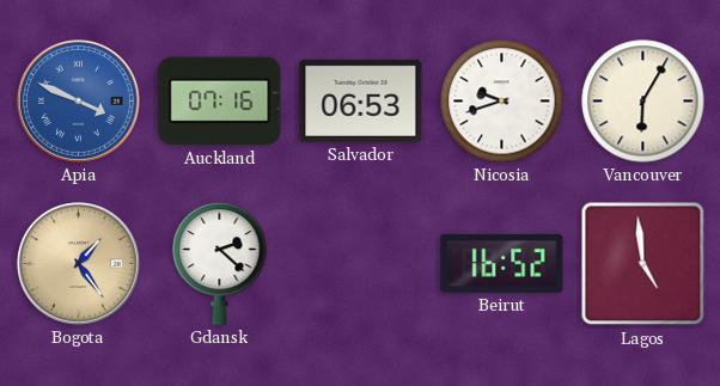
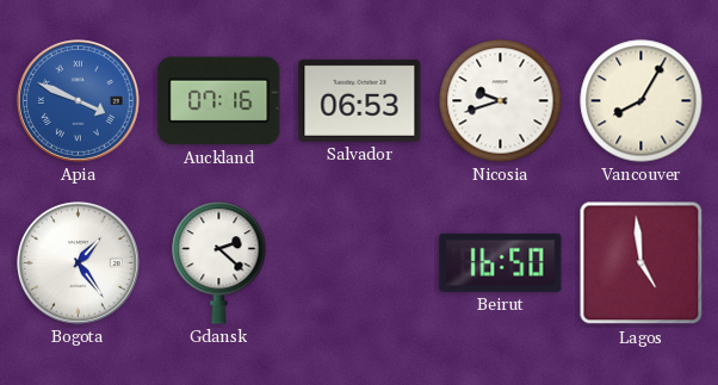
Vancouver: 6:05 -> 8:05 (642, 101)
Bogota dial: champagne -> white (79, 263)
Beirut: 16:52 -> 16:50 (501, 262)
